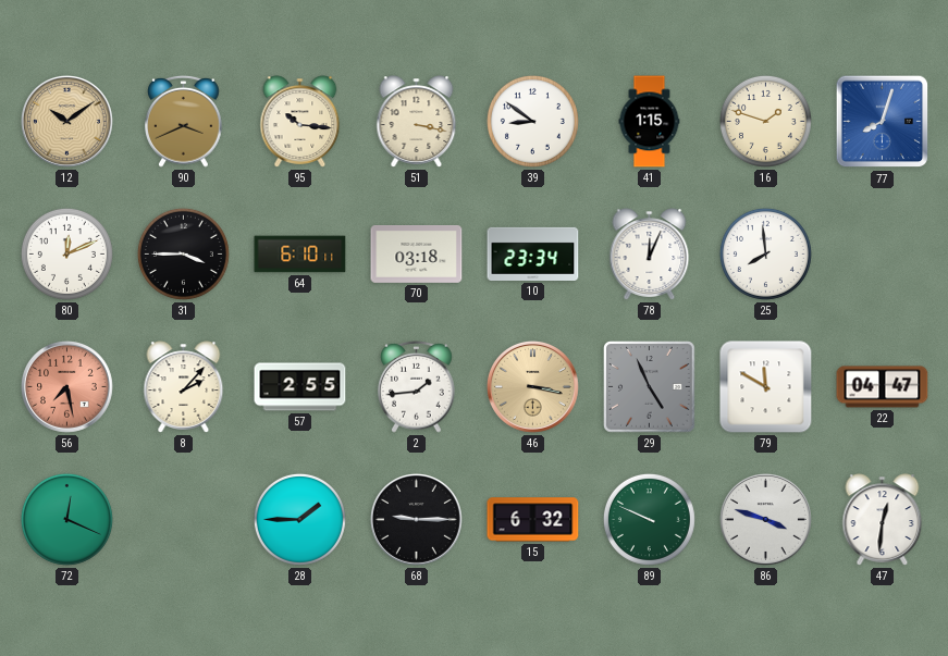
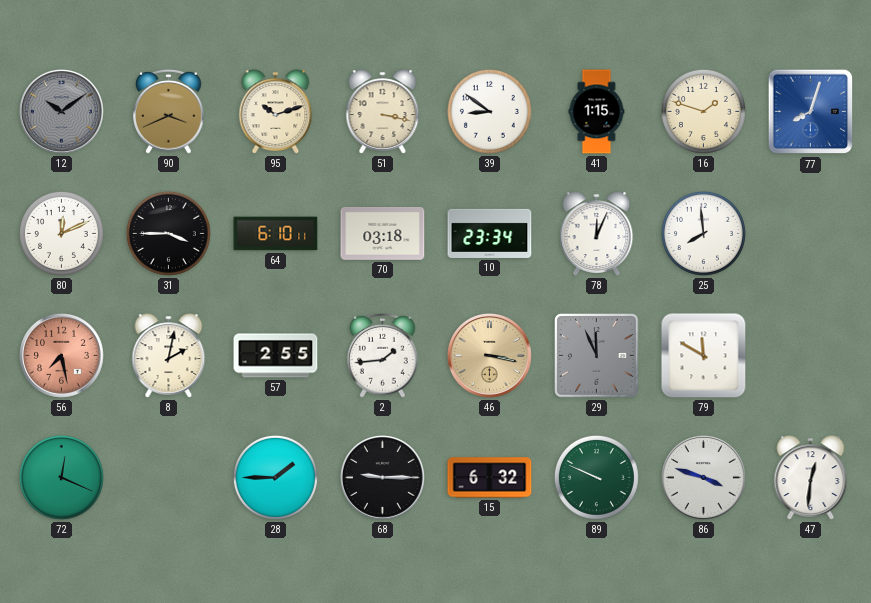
12 dial: champagne -> grey (62, 112)
95: 10:16 -> 10:12 (276, 112)
8: 2:07 -> 2:02 (169, 356)
29: 4:56 -> 11:56 (597, 356)
22: 04:47 -> none (883, 387)
